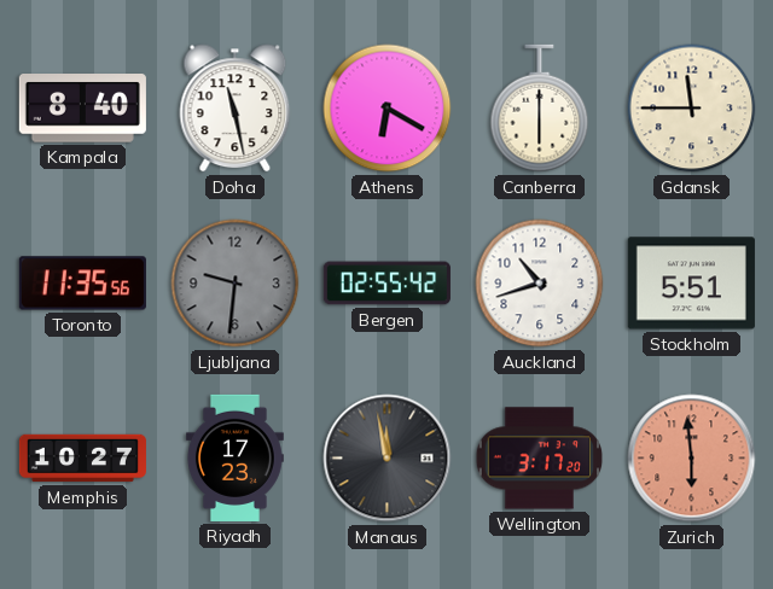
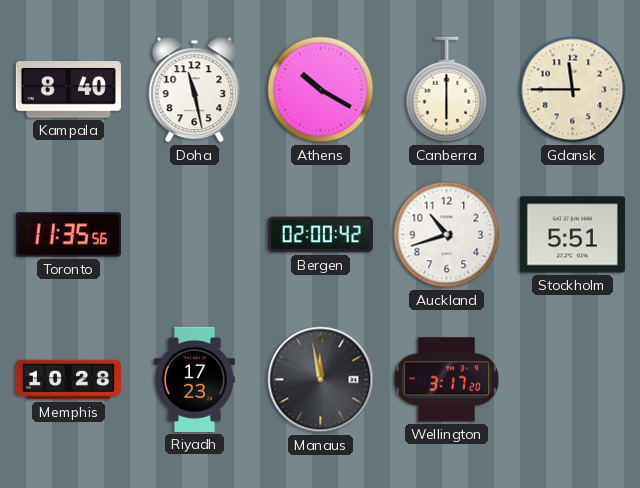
Athens: 6:20 -> 10:20 (321, 90)
Ljubljana: 9:31 -> none (236, 284)
Bergen: 02:55 -> 02:00 (320, 235)
Memphis: 10:27 -> 10:28 (68, 380)
Zurich: 5:59 -> none (692, 459)
